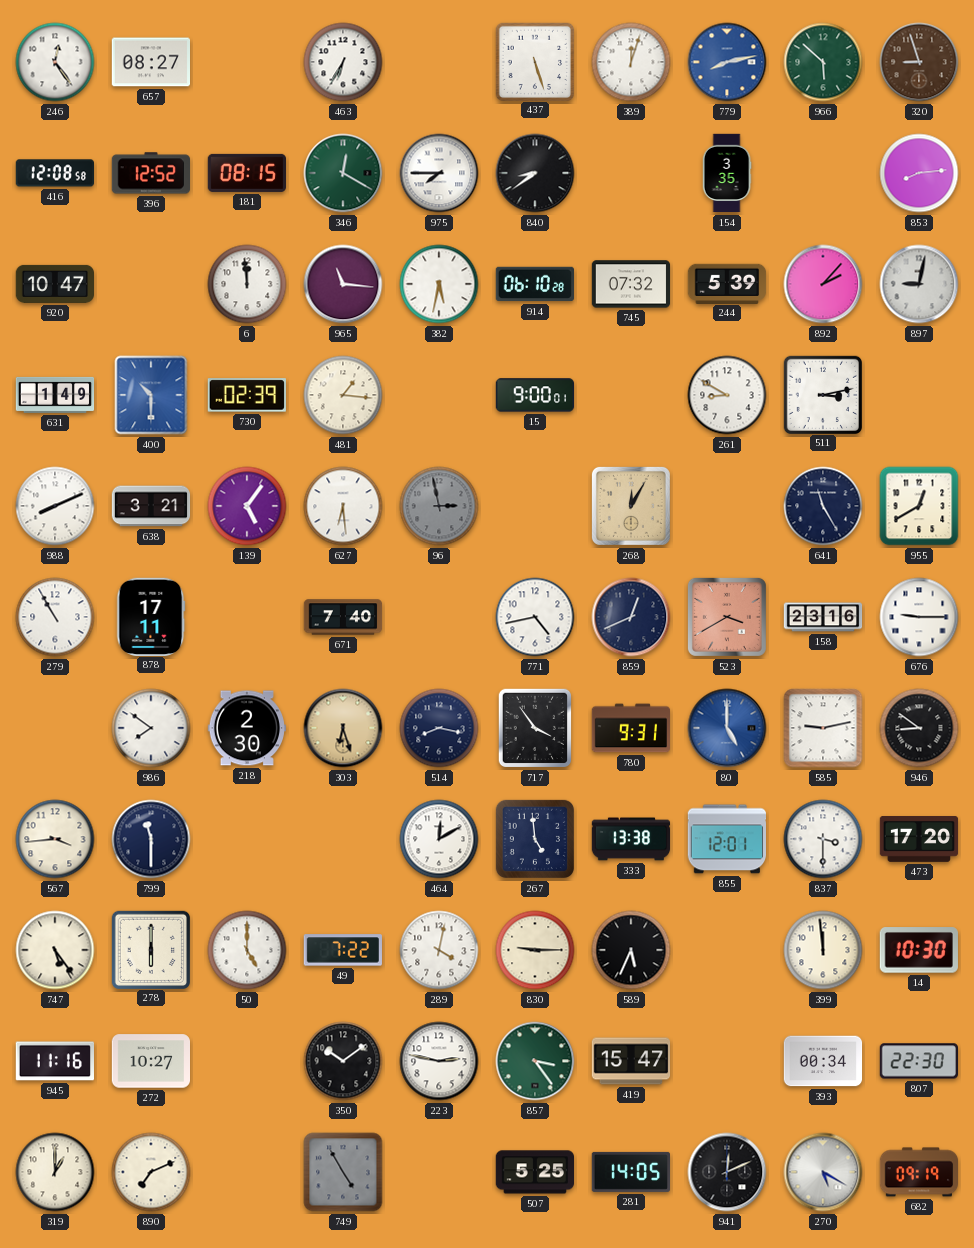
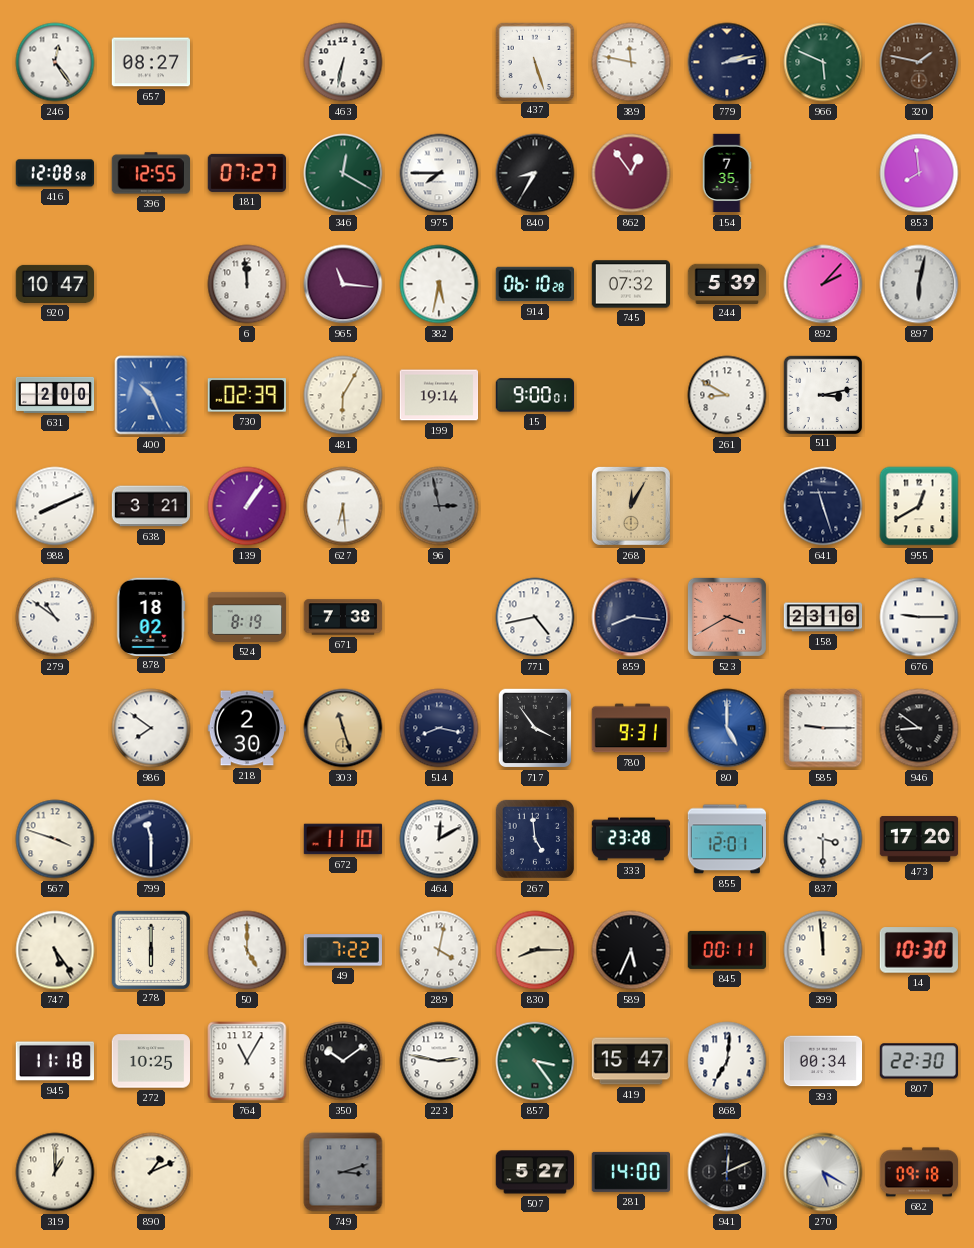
463: 6:35 -> 6:32 (343, 62)
389: 12:03 -> 11:47 (631, 62)
779: 8:13 -> 2:13 (727, 62)
779 dial: blue -> navy (727, 62)
966: 5:52 -> 5:49 (823, 62)
320: 8:57 -> 1:47 (919, 62)
396: 12:52 -> 12:55 (150, 173)
181: 08:15 -> 07:27 (247, 173)
840: 8:39 -> 8:35 (535, 173)
862: none -> 12:54 (631, 173)
154: 3:35 -> 7:35 (727, 173)
853: 8:14 -> 7:59 (919, 173)
897: 9:02 -> 6:02 (919, 284)
631: 1:49 -> 2:00 (55, 395)
400: 10:30 -> 10:26 (151, 395)
481: 1:16 -> 6:05 (343, 395)
199: none -> 19:14 (439, 395)
139: 5:06 -> 1:06 (247, 506)
641: 11:25 -> 11:27 (823, 506)
279: 10:55 -> 10:51 (55, 617)
878: 17:11 -> 18:02 (151, 616)
524: none -> 8:19 (247, 617)
671: 7:40 -> 7:38 (343, 617)
859: 12:41 -> 8:16 (631, 617)
303: 6:27 -> 11:27 (343, 728)
585: 9:13 -> 9:15 (823, 728)
567: 3:44 -> 3:48 (55, 839)
672: none -> 11:10 (343, 839)
333: 13:38 -> 23:28 (631, 839)
830: 9:15 -> 8:15 (535, 950)
845: none -> 00:11 (726, 950)
945: 11:16 -> 11:18 (54, 1061)
272: 10:27 -> 10:25 (151, 1061)
764: none -> 11:05 (247, 1061)
868: none -> 7:01 (727, 1061)
890: 7:11 -> 1:11 (151, 1172)
749: 4:55 -> 3:12 (343, 1172)
507: 5:25 -> 5:27 (534, 1172)
281: 14:05 -> 14:00 (630, 1172)
682: 09:19 -> 09:18 (919, 1172)
